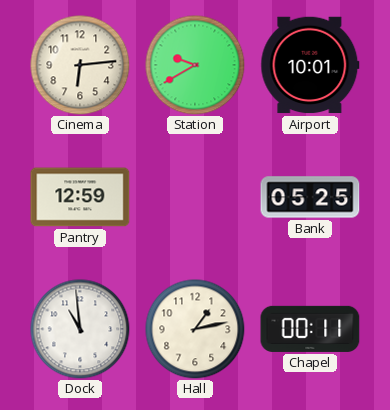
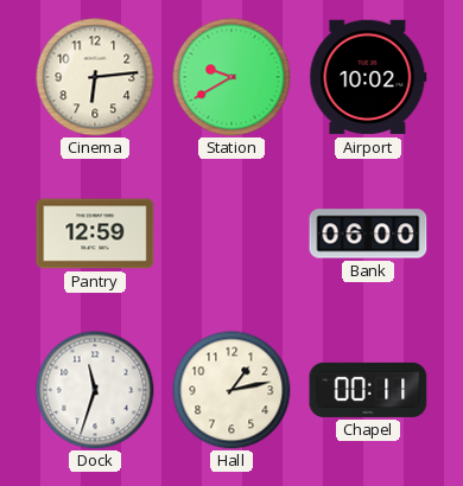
Airport: 10:01 -> 10:02 (368, 77)
Bank: 05:25 -> 06:00 (368, 234)
Dock: 10:59 -> 11:33 (95, 390)
